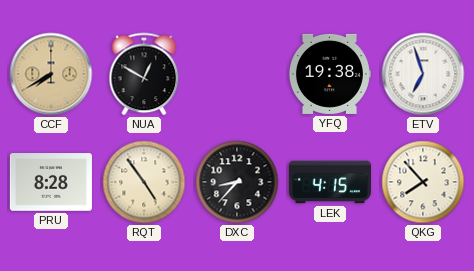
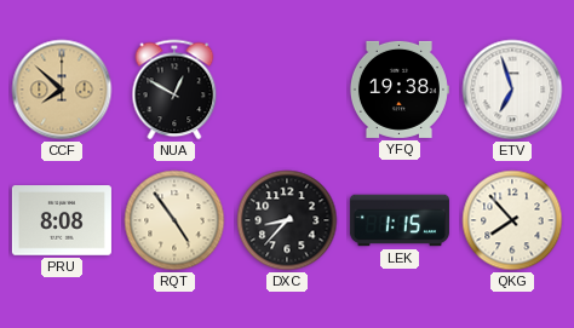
CCF: 7:40 -> 7:52 (62, 90)
PRU: 8:28 -> 8:08 (62, 220)
LEK: 4:15 -> 1:15 (400, 220)
